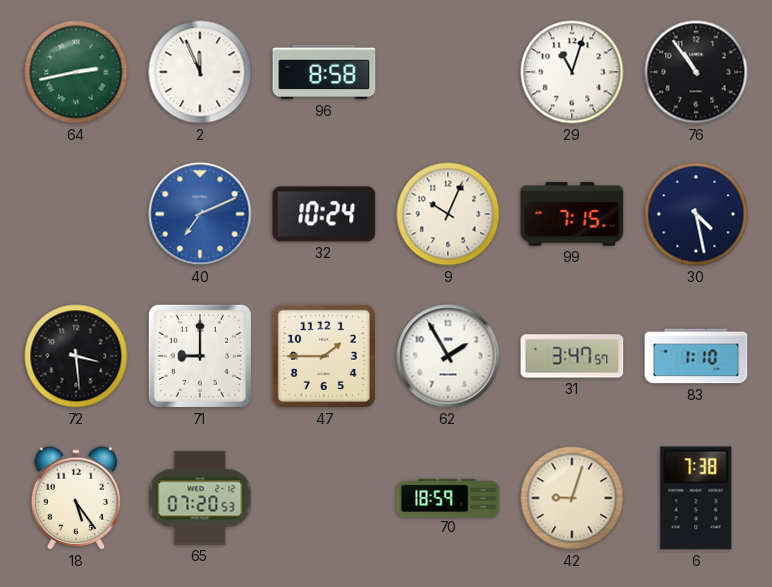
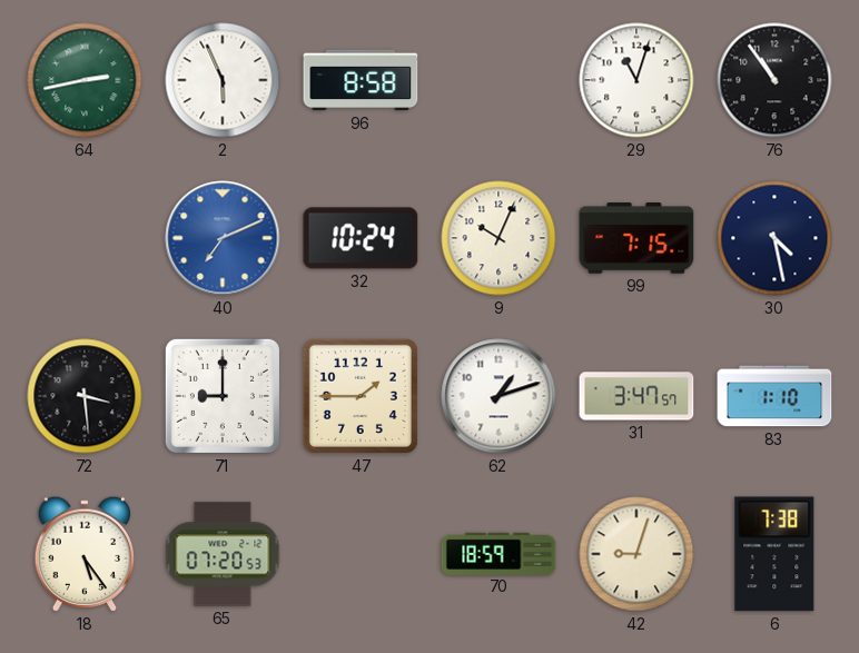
2: 11:56 -> 5:56 (223, 80)
62: 1:55 -> 1:12 (498, 396)
